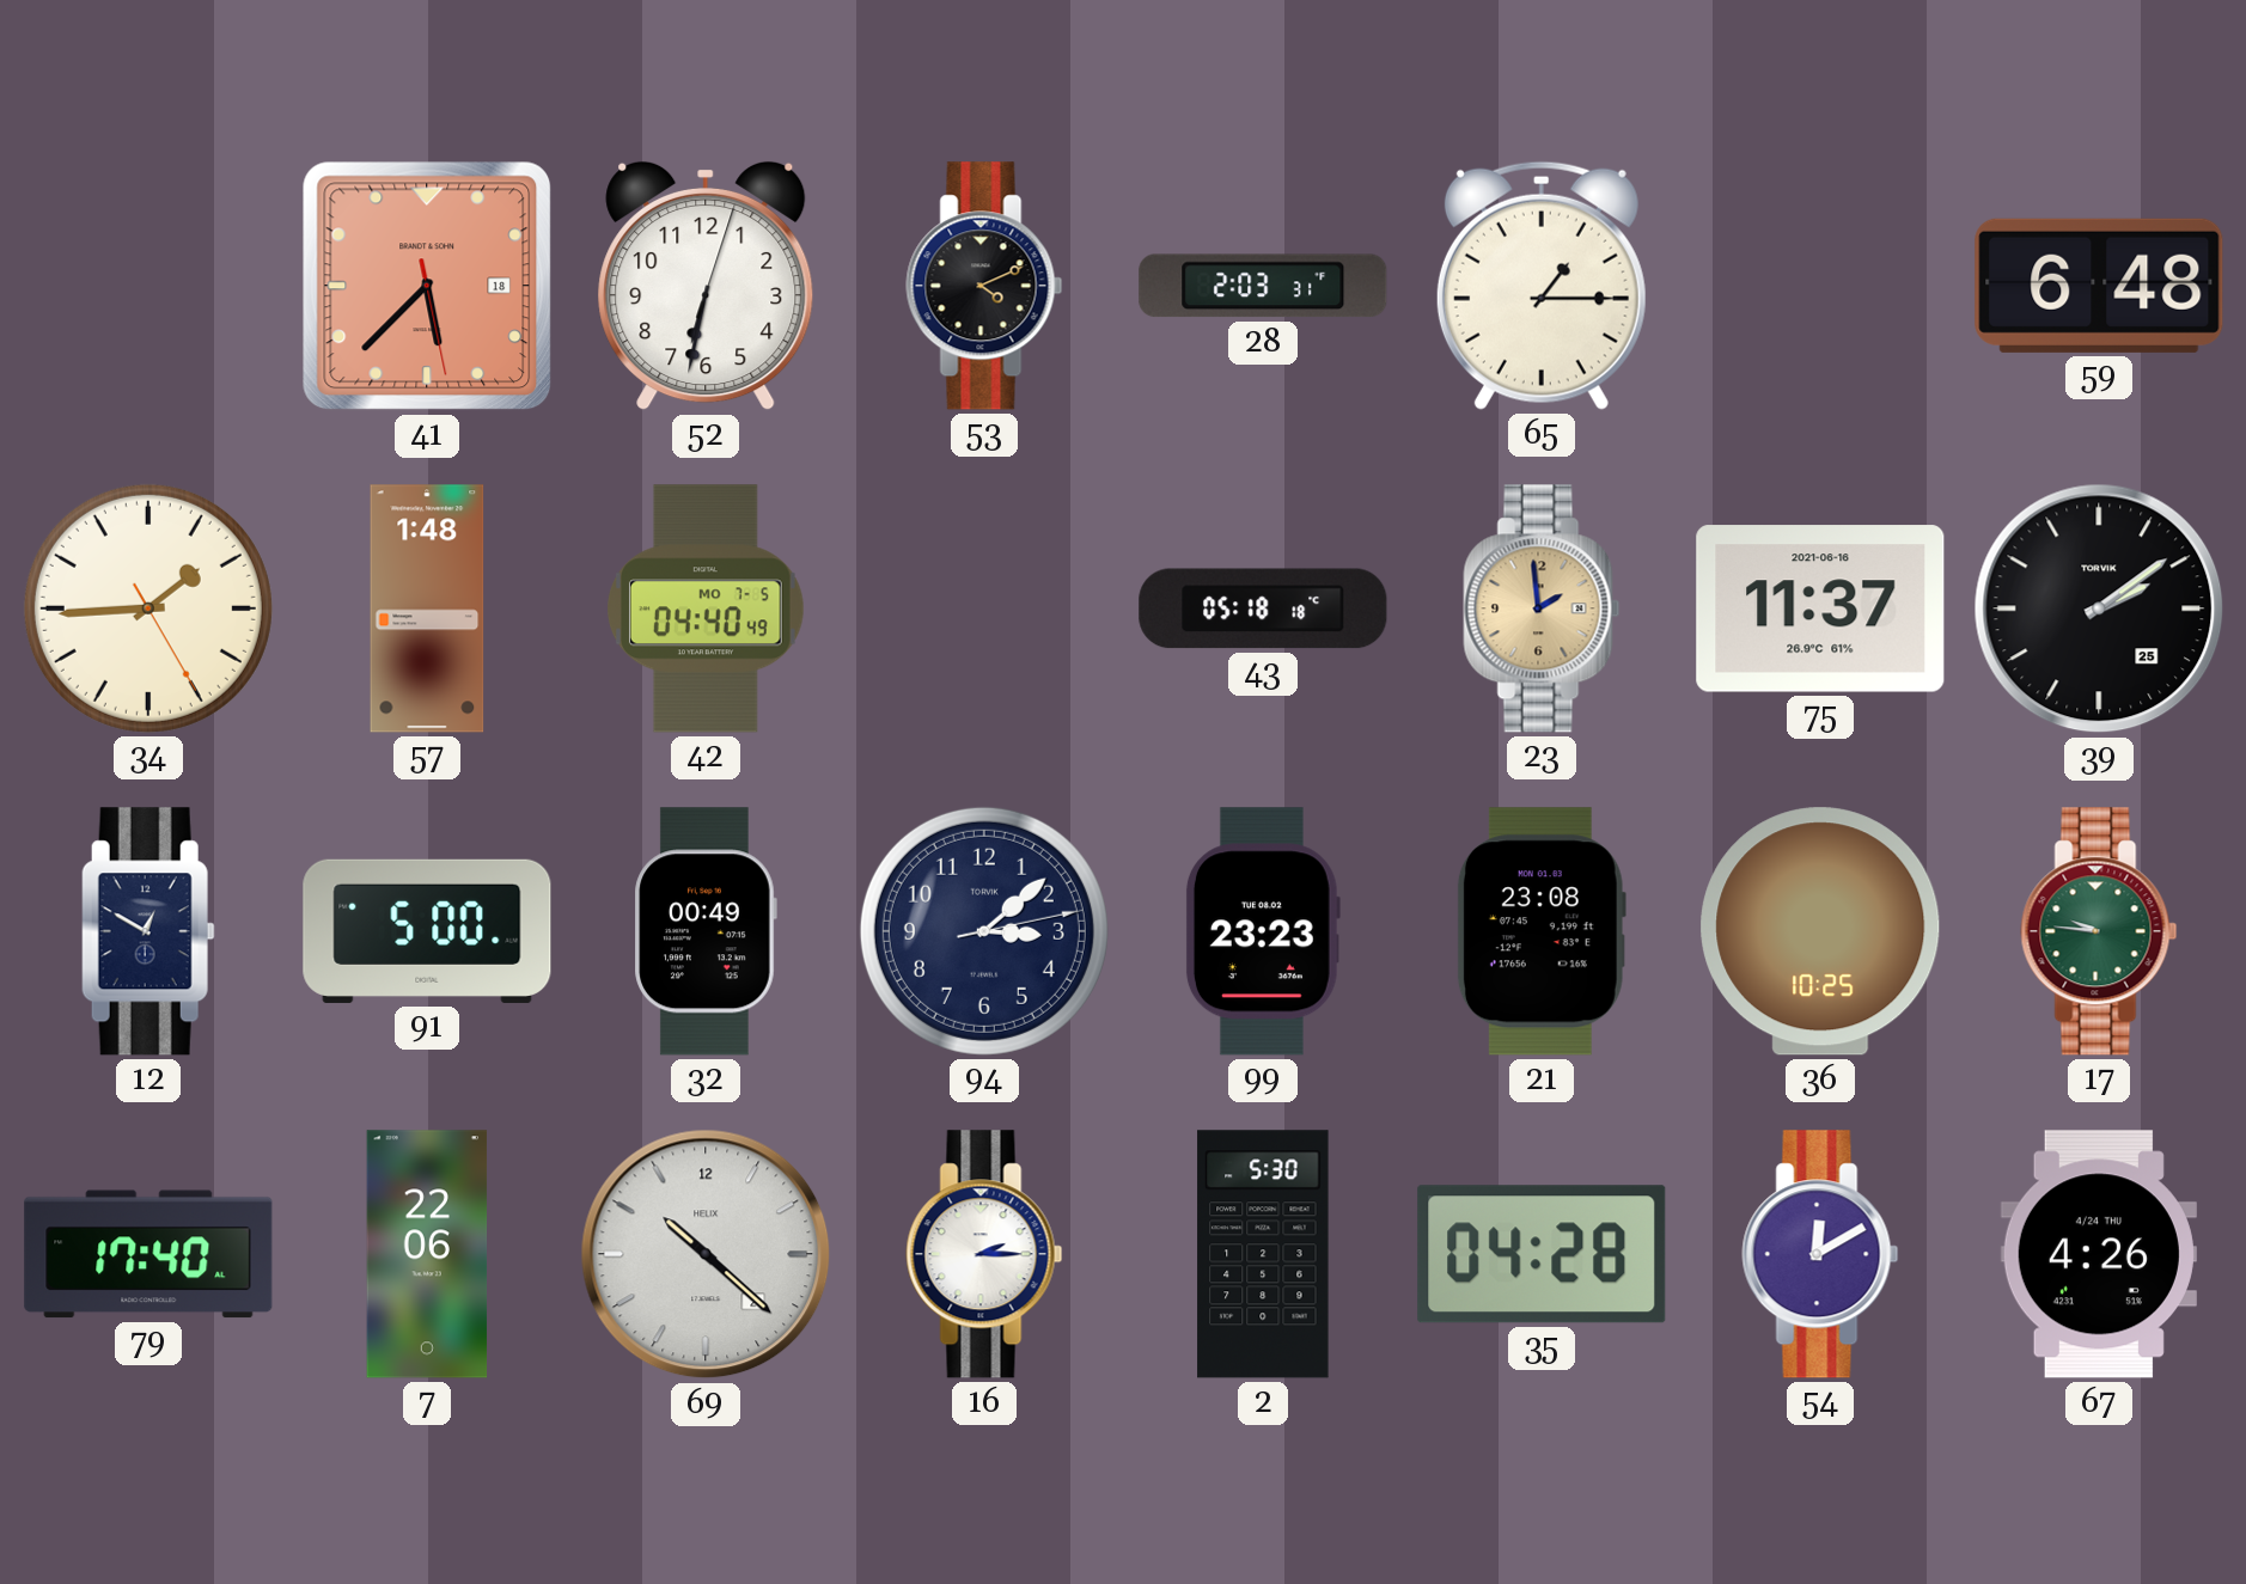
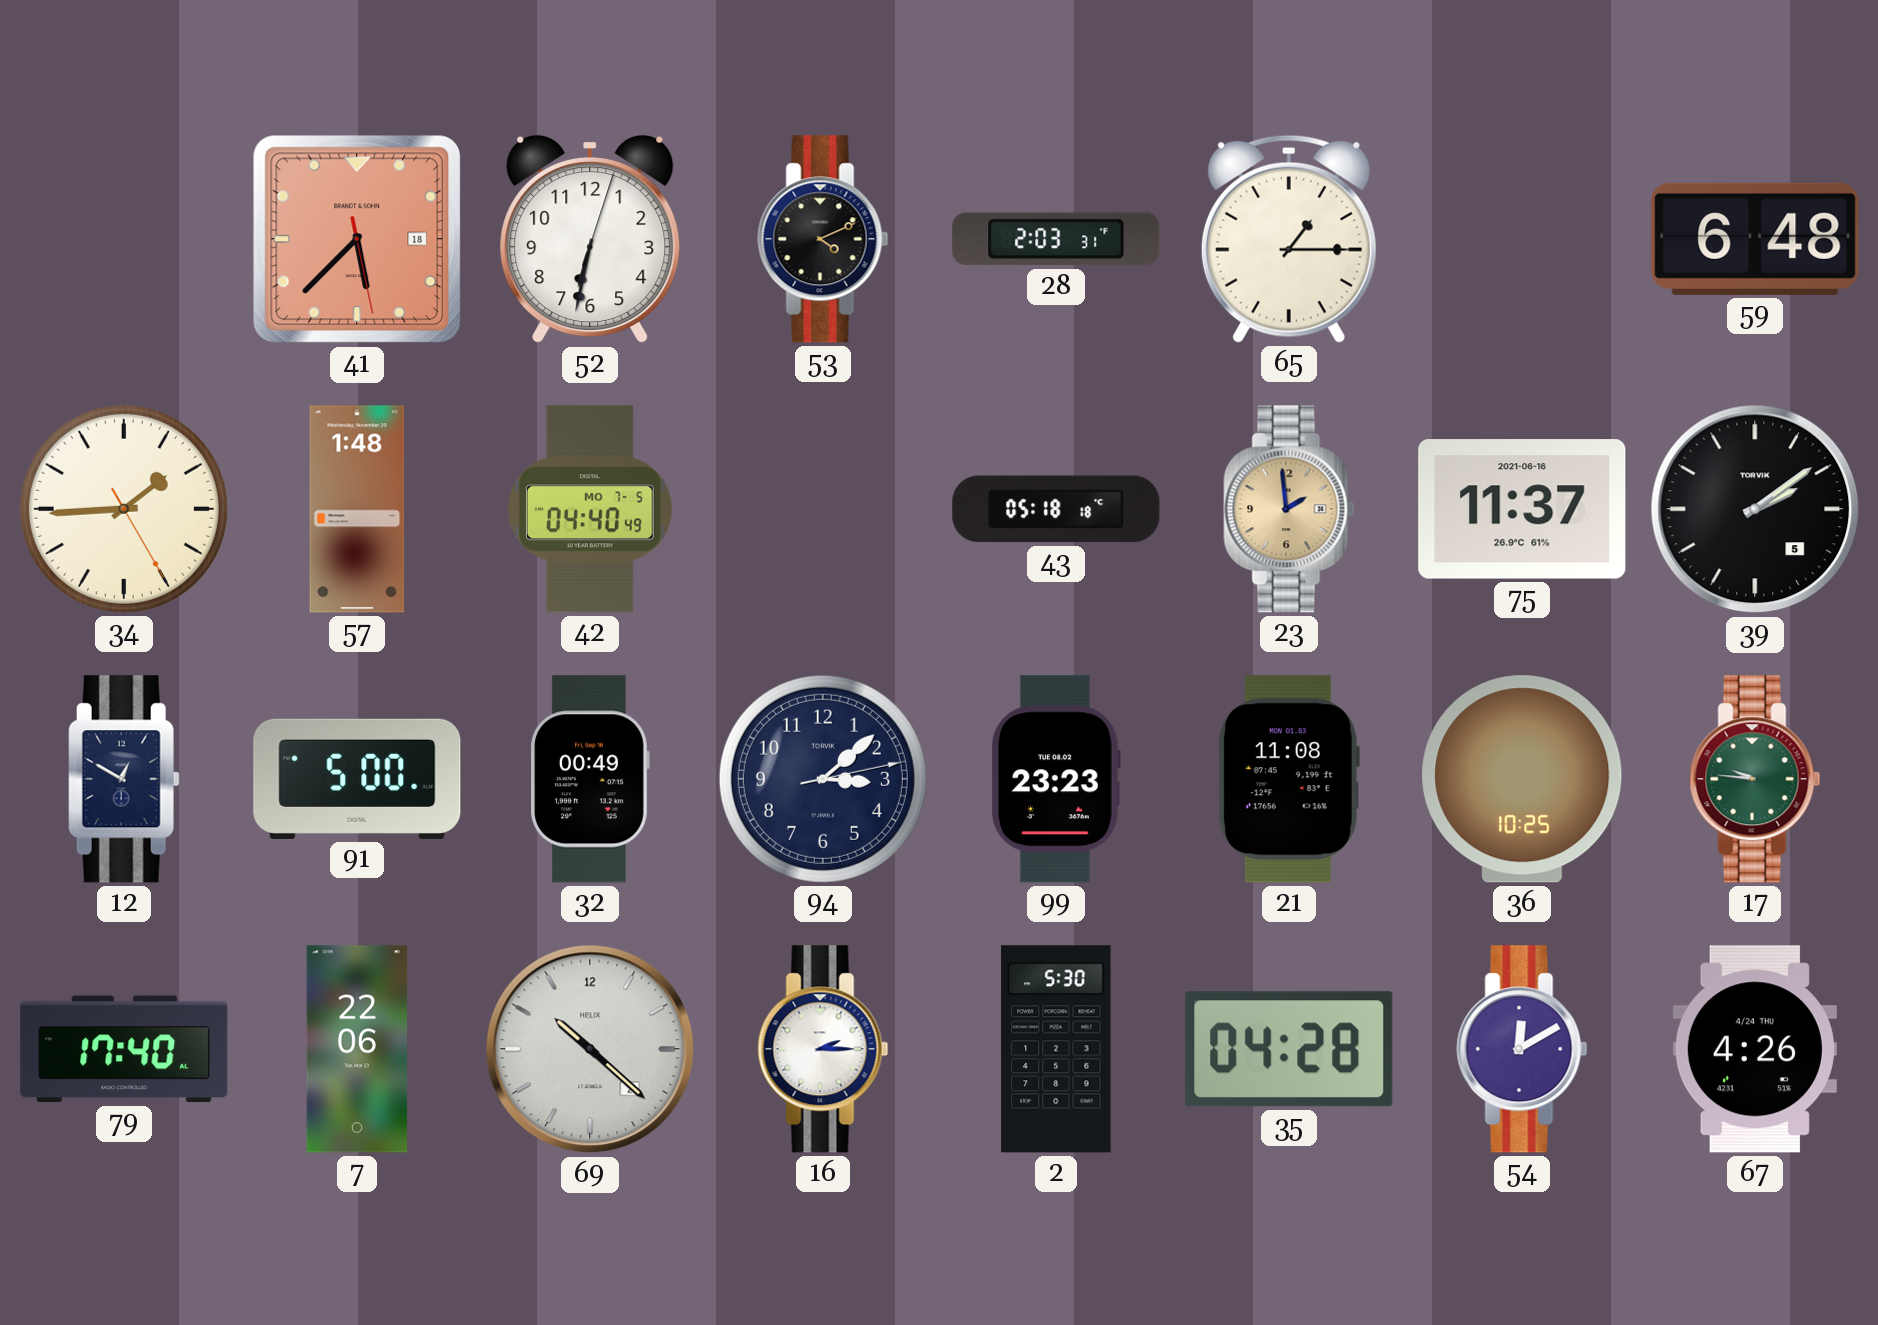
39 date: 25 -> 5 (1755, 509)
21: 23:08 -> 11:08 (1289, 779)
